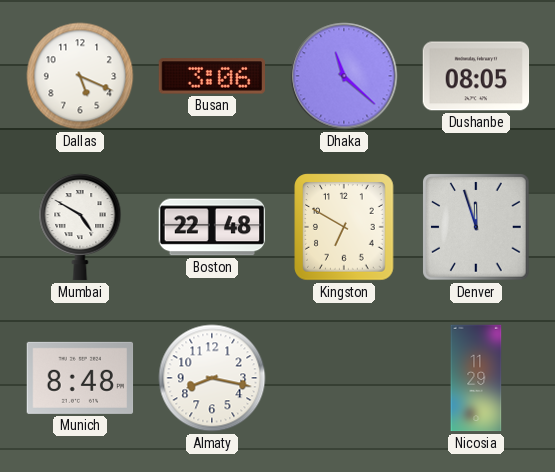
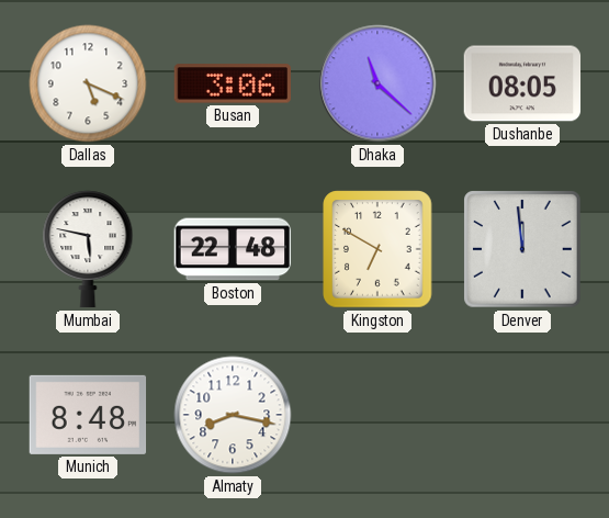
Mumbai: 4:50 -> 5:47 (88, 249)
Denver: 11:57 -> 11:59 (522, 249)
Nicosia: 11:29 -> none (476, 378)
